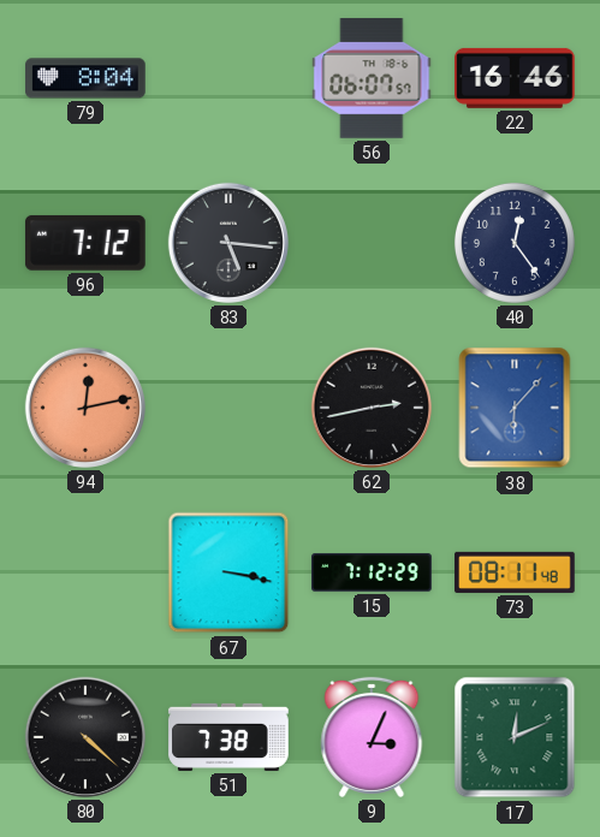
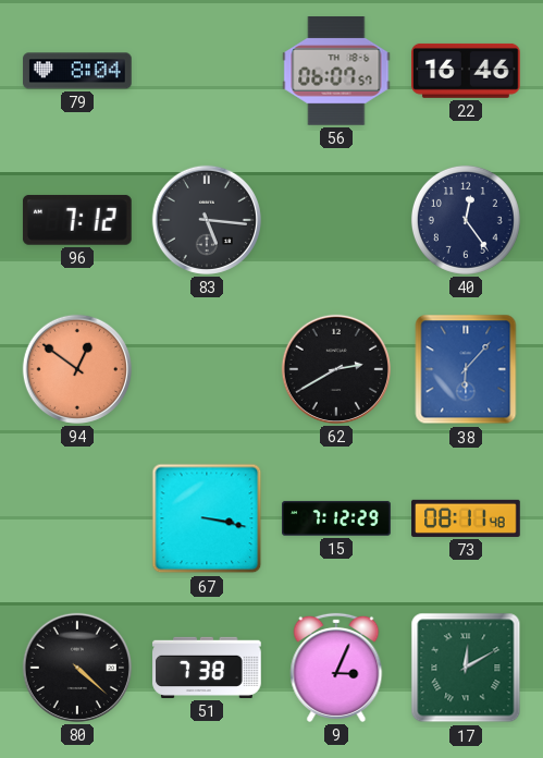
94: 12:13 -> 12:51 (77, 369)
62: 2:43 -> 2:40 (336, 369)
17: 12:11 -> 12:10 (466, 668)
